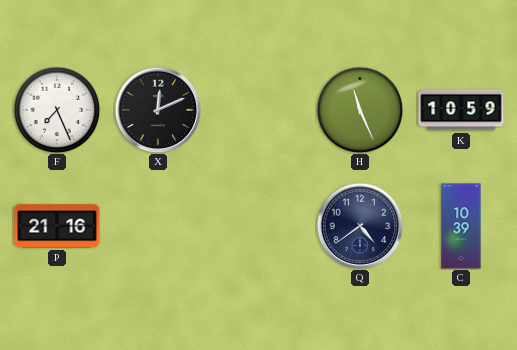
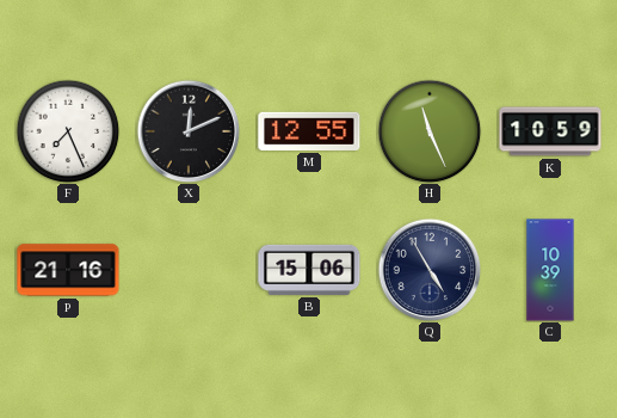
M: none -> 12:55 (309, 131)
B: none -> 15:06 (309, 270)
Q: 4:39 -> 4:55 (430, 270)
